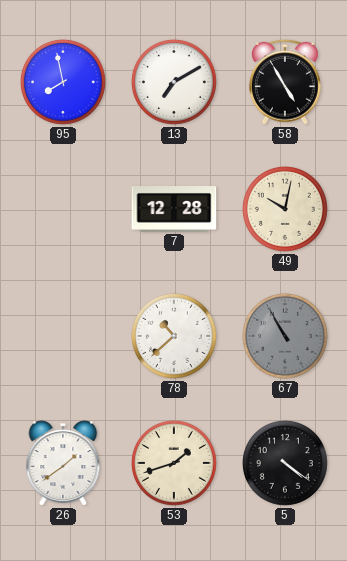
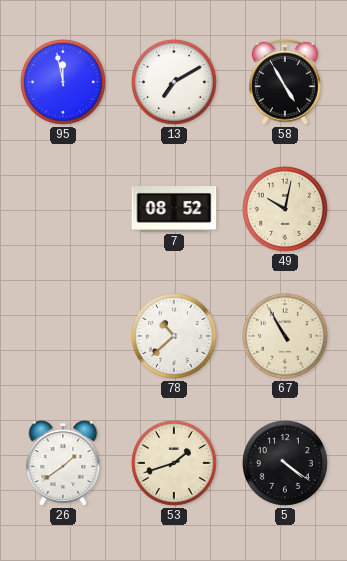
95: 7:58 -> 11:58 (63, 82)
7: 12:28 -> 08:52 (174, 210)
67 dial: grey -> cream (285, 336)
